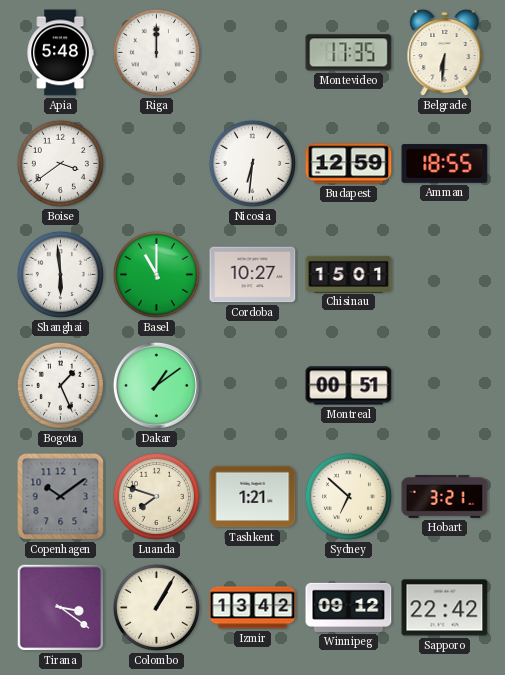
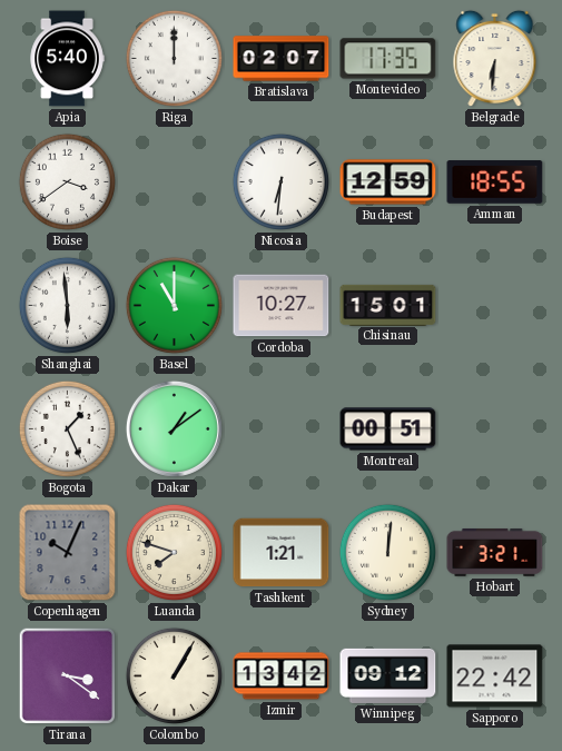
Apia: 5:48 -> 5:40 (67, 59)
Bratislava: none -> 02:07 (282, 59)
Copenhagen: 10:09 -> 10:04 (68, 553)
Sydney: 6:52 -> 12:01 (387, 552)
